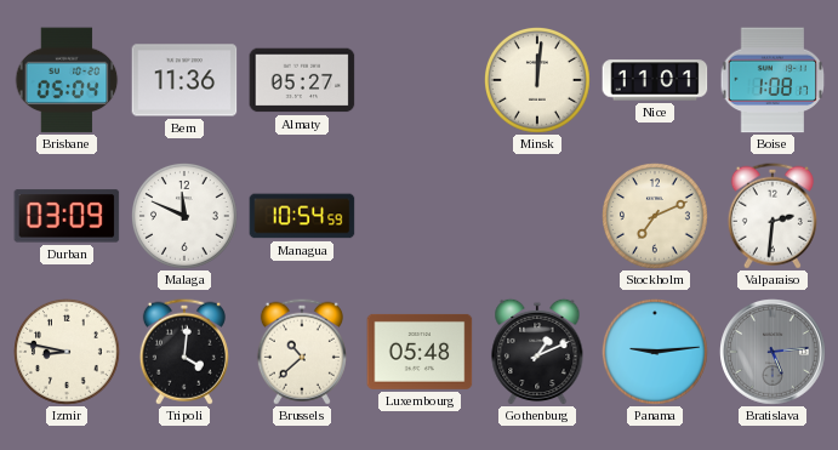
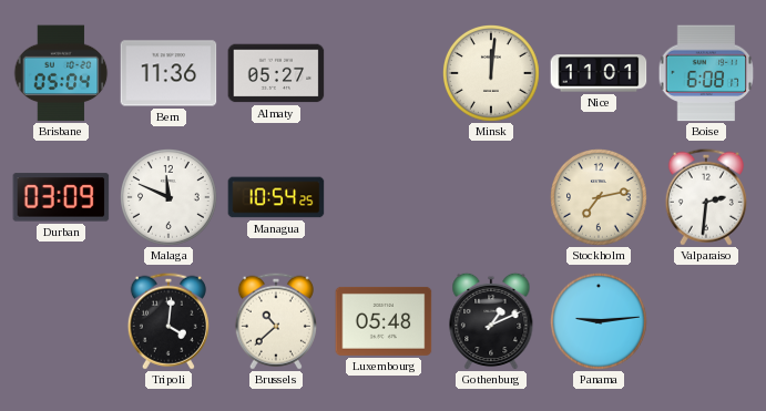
Boise: 1:08 -> 6:08 (706, 73)
Managua: 10:54:59 -> 10:54:25 (276, 197)
Stockholm: 7:11 -> 7:13 (600, 198)
Izmir: 8:47 -> none (68, 353)
Bratislava: 5:14 -> none (774, 353)
